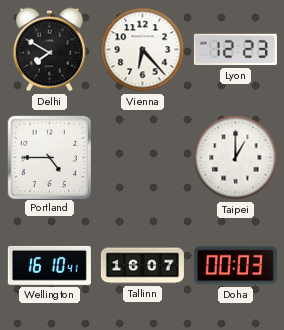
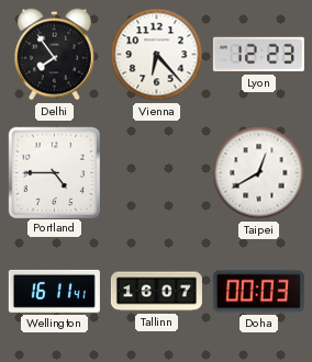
Delhi: 7:50 -> 7:54 (55, 55)
Taipei: 1:00 -> 12:40 (259, 173)
Wellington: 16:10 -> 16:11 (54, 291)
